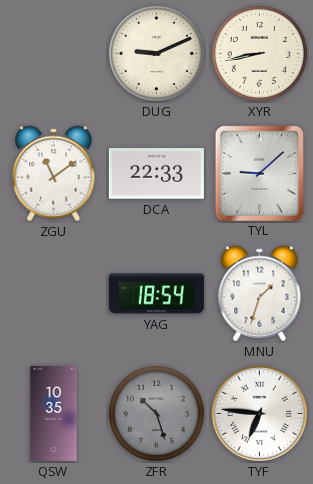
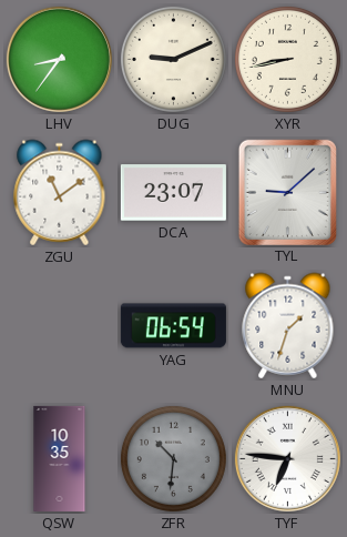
LHV: none -> 8:36 (59, 59)
DCA: 22:33 -> 23:07 (173, 193)
YAG: 18:54 -> 06:54 (173, 326)
ZFR: 10:27 -> 10:31 (173, 458)
